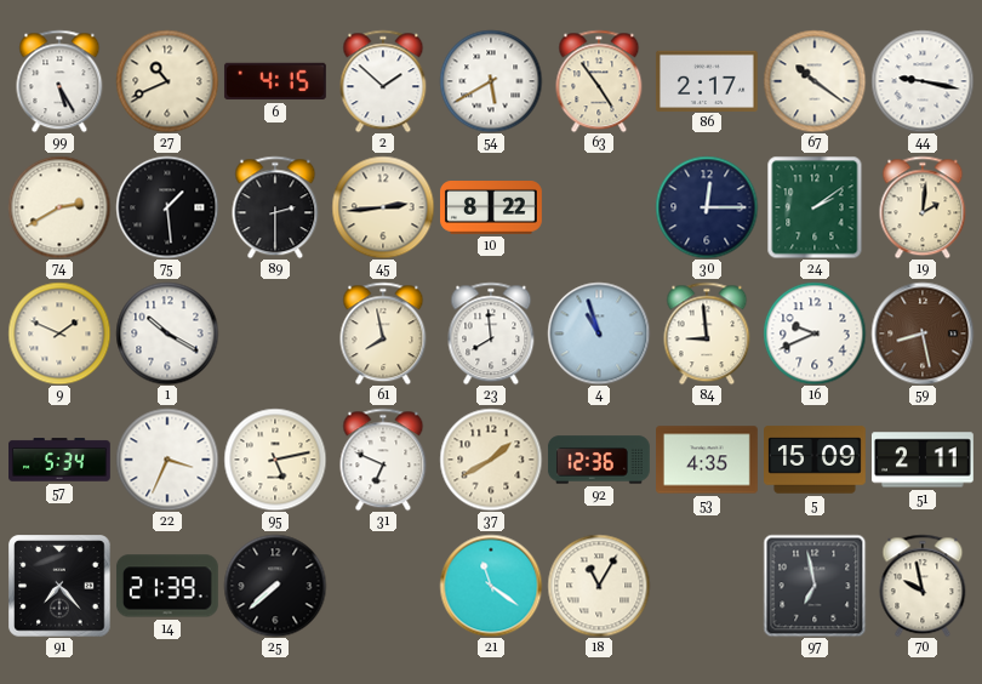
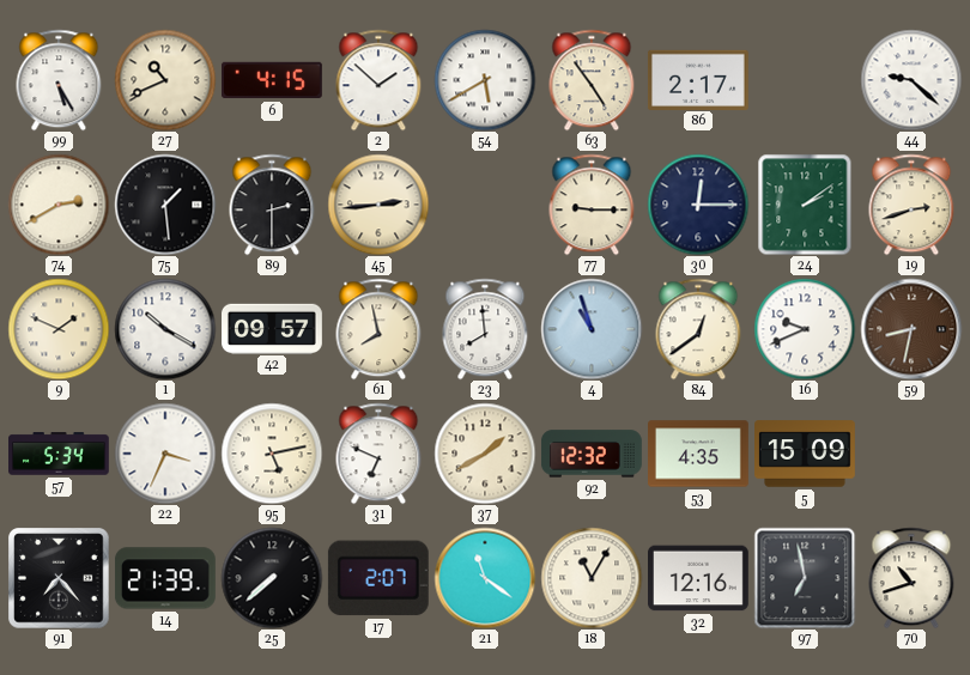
67: 10:21 -> none (815, 81)
44: 9:17 -> 9:22 (911, 80)
10: 8:22 -> none (492, 209)
77: none -> 9:15 (592, 205)
19: 2:01 -> 2:42 (911, 205)
42: none -> 09:57 (273, 328)
84: 8:59 -> 12:39 (698, 329)
59: 8:28 -> 8:32 (911, 329)
92: 12:36 -> 12:32 (592, 454)
51: 2:11 -> none (923, 460)
17: none -> 2:07 (378, 578)
32: none -> 12:16 (699, 578)
70: 9:58 -> 10:42 (911, 578)
